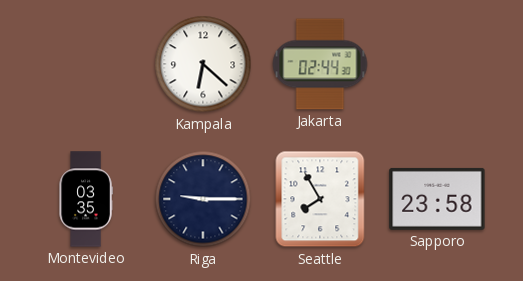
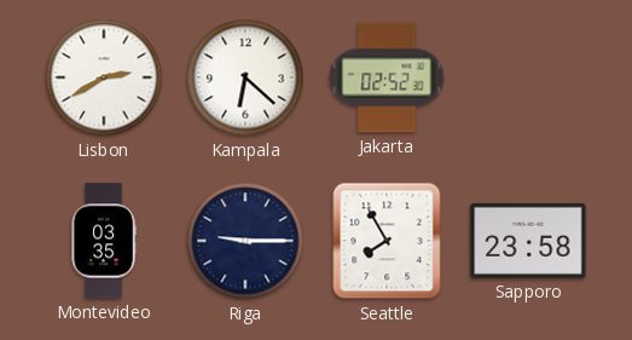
Lisbon: none -> 2:40 (104, 77)
Jakarta: 02:44 -> 02:52 (387, 77)
